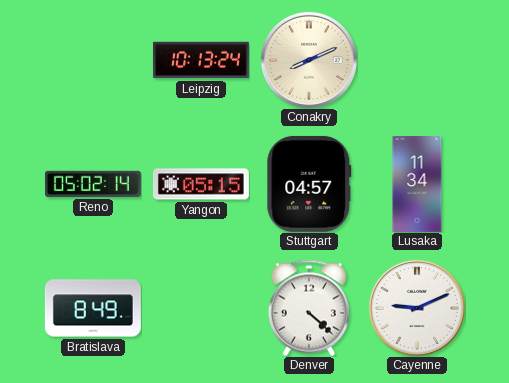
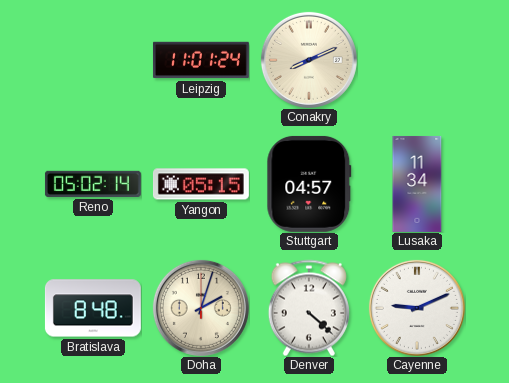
Leipzig: 10:13 -> 11:01 (201, 60)
Bratislava: 8:49 -> 8:48 (93, 308)
Doha: none -> 2:03 (201, 308)
